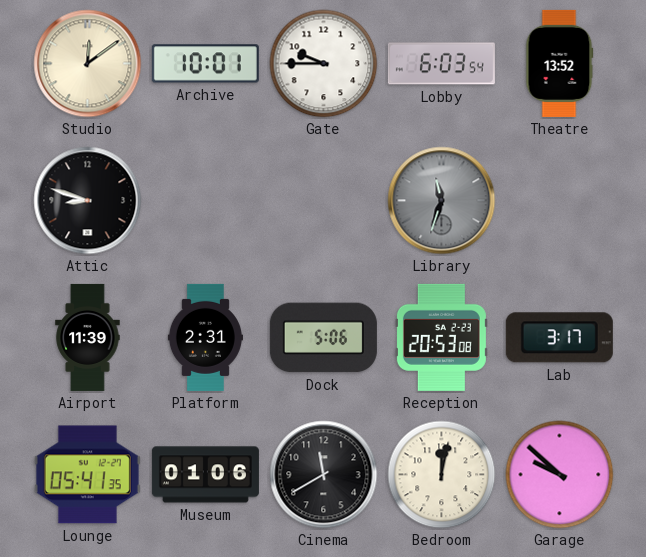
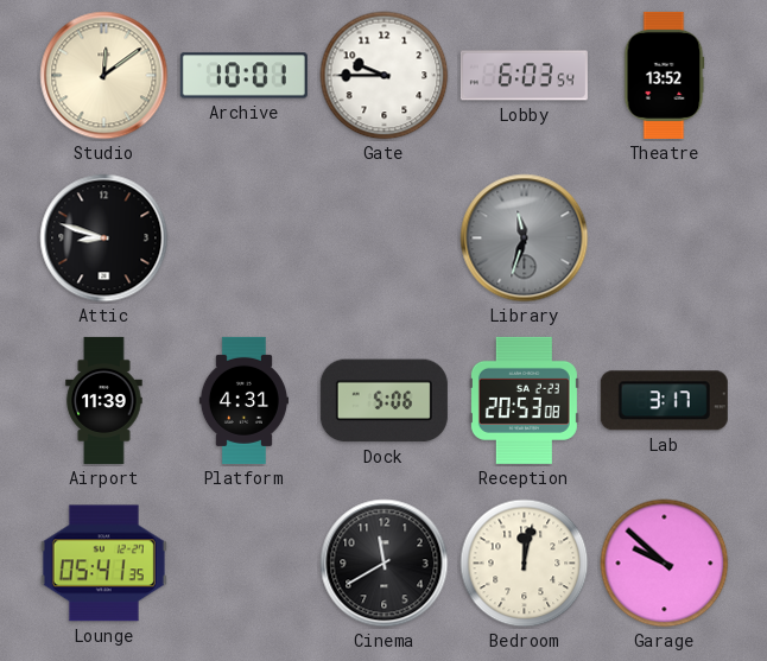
Platform: 2:31 -> 4:31 (243, 400)
Museum: 01:06 -> none (205, 475)
